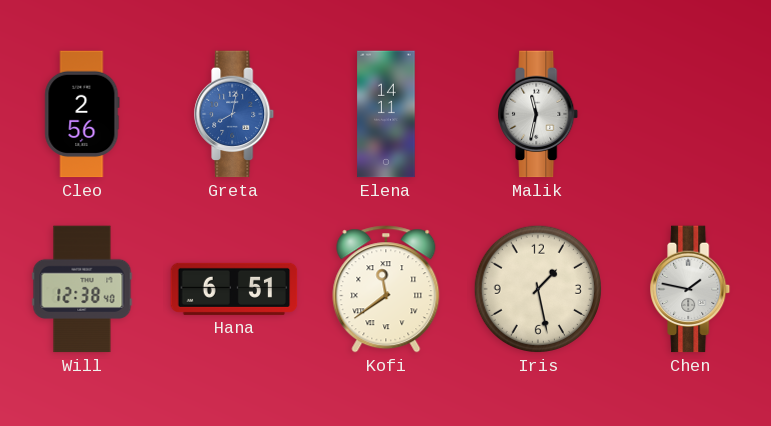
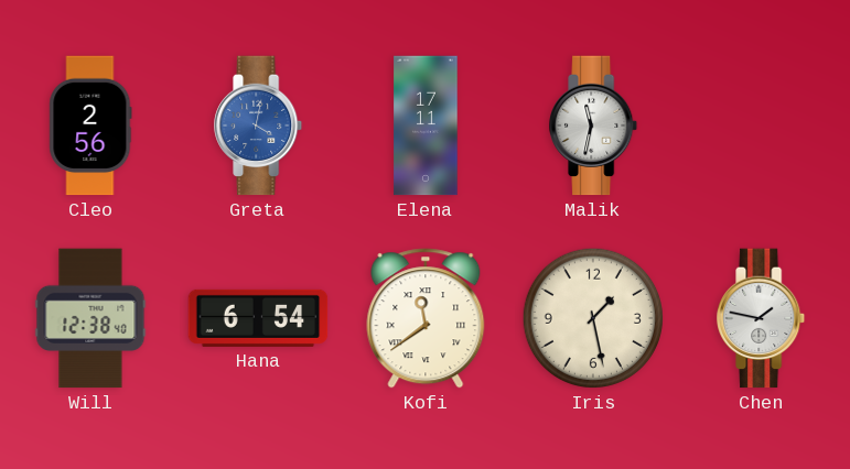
Greta: 8:02 -> 4:02 (259, 126)
Elena: 14:11 -> 17:11 (426, 126)
Hana: 6:51 -> 6:54 (258, 318)
